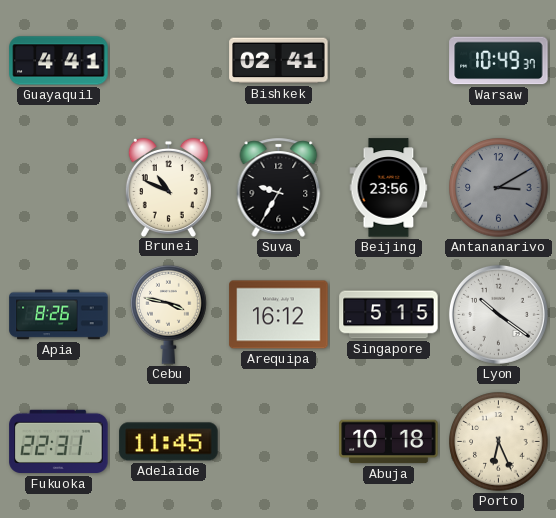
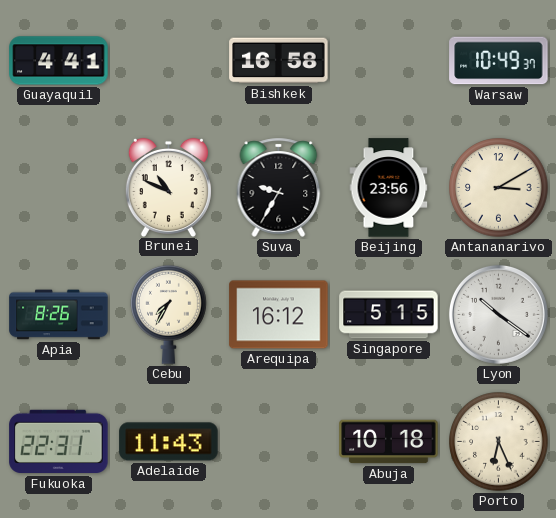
Bishkek: 02:41 -> 16:58 (279, 61)
Antananarivo dial: grey -> cream (499, 188)
Cebu: 3:47 -> 7:35 (169, 314)
Adelaide: 11:45 -> 11:43 (169, 442)
